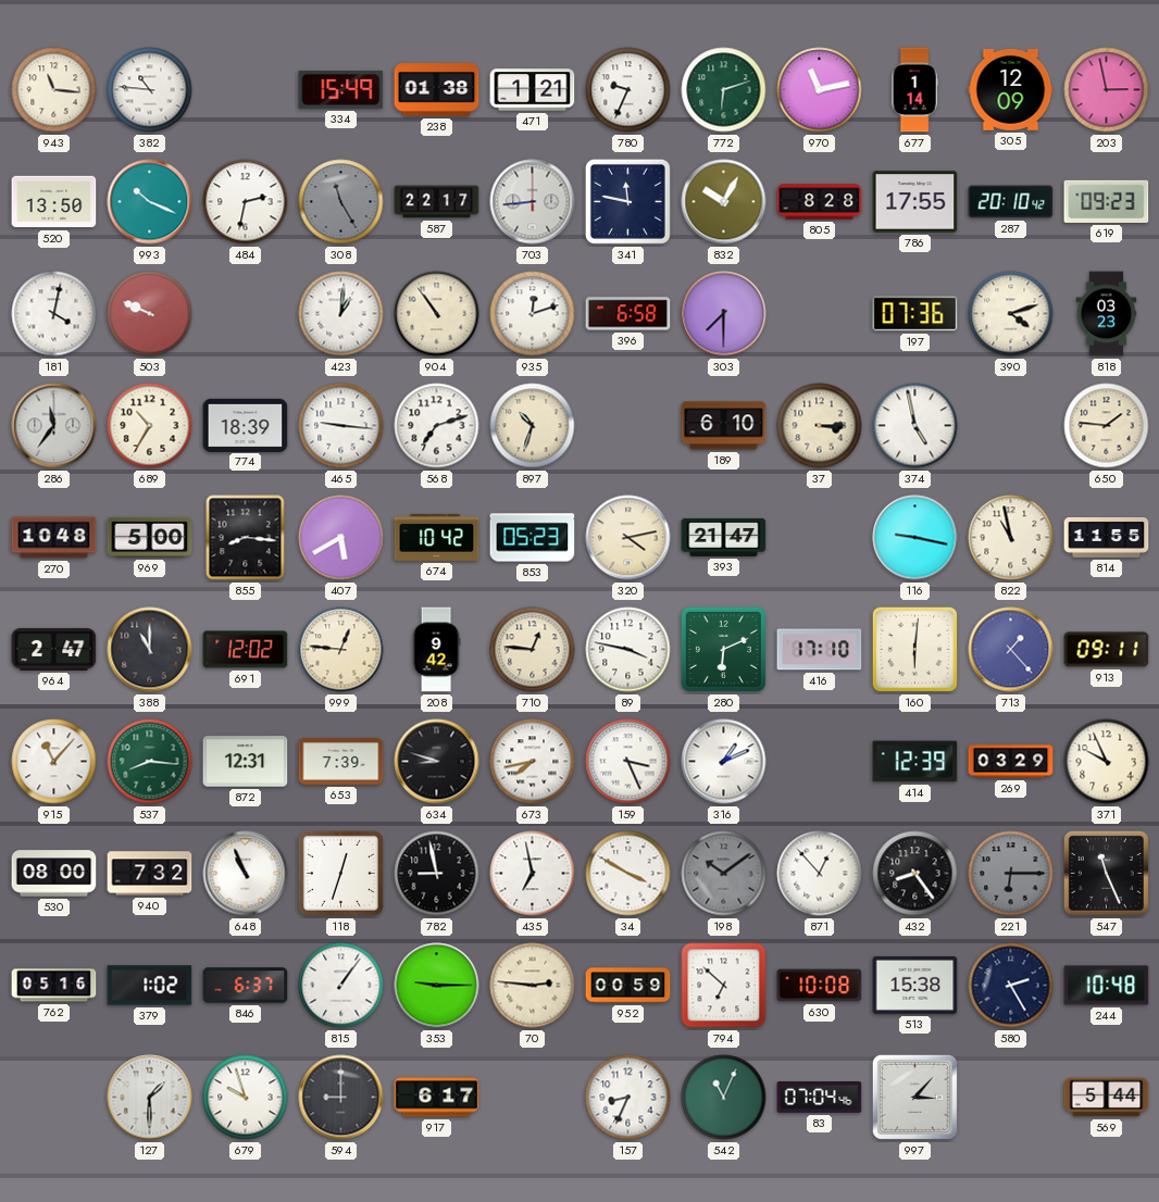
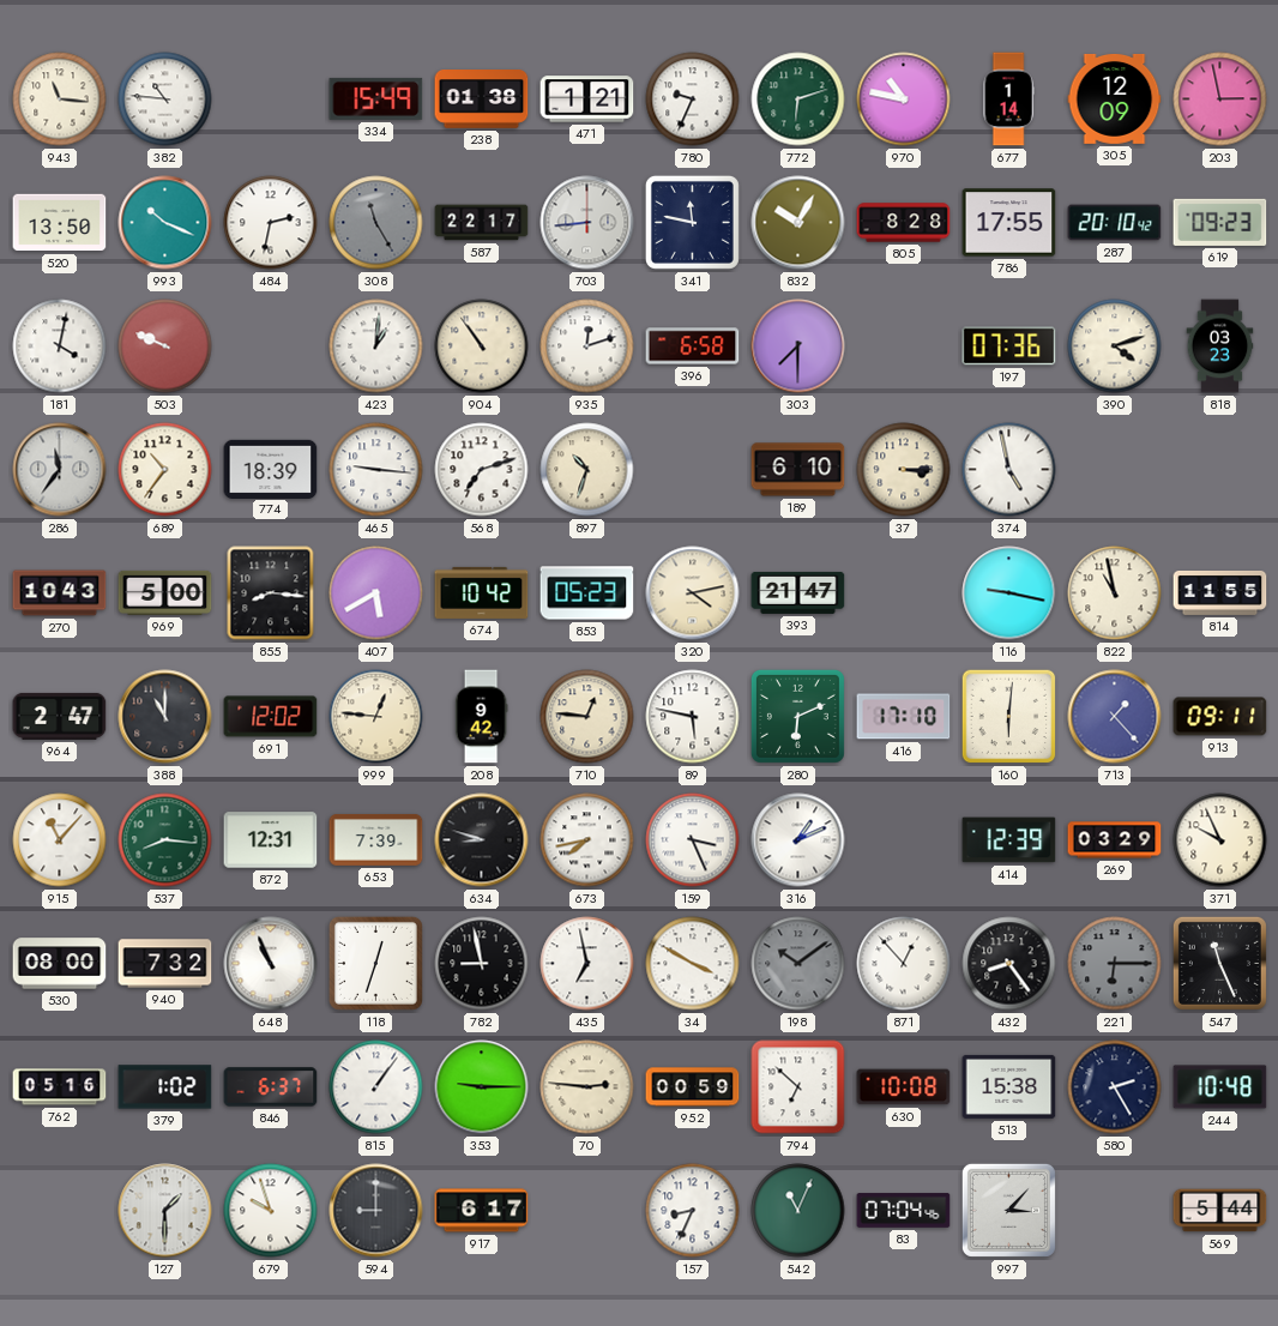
970: 11:13 -> 10:47 (904, 100)
689: 10:35 -> 10:36 (165, 470)
650: 1:46 -> none (1107, 426)
270: 10:48 -> 10:43 (60, 593)
89: 3:47 -> 5:47 (693, 717)
